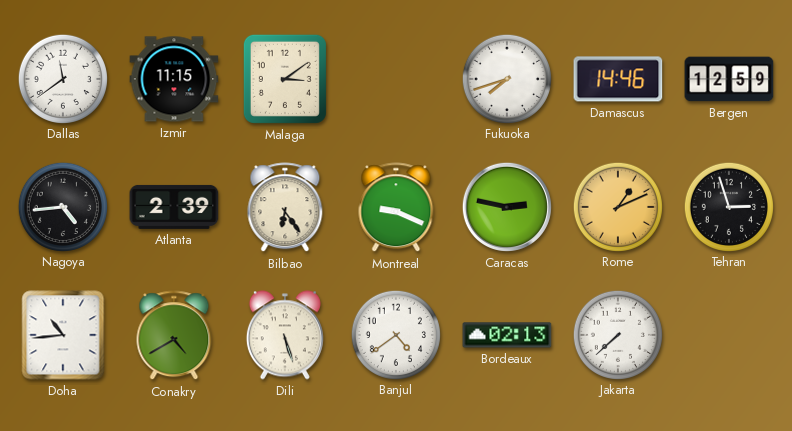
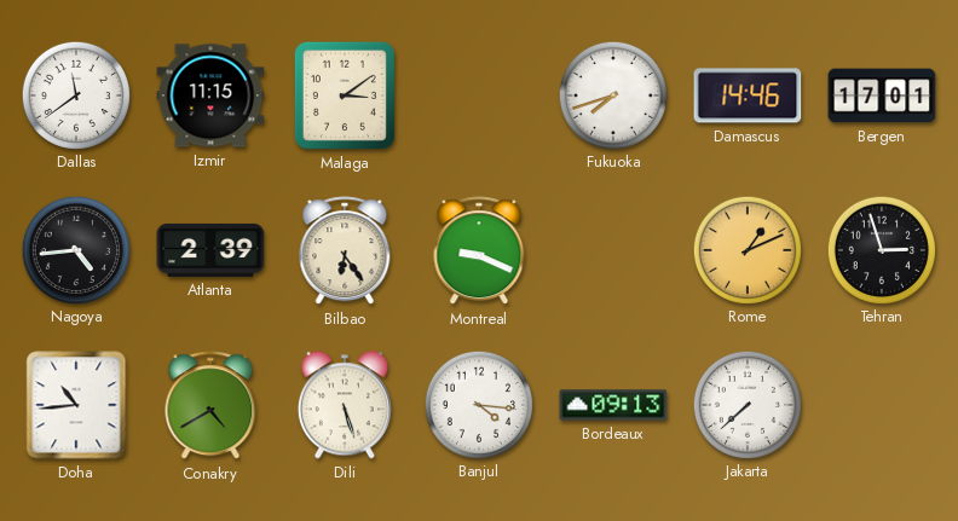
Bergen: 12:59 -> 17:01 (882, 95)
Caracas: 2:47 -> none (507, 207)
Banjul: 4:39 -> 4:16 (478, 404)
Bordeaux: 02:13 -> 09:13 (613, 405)
